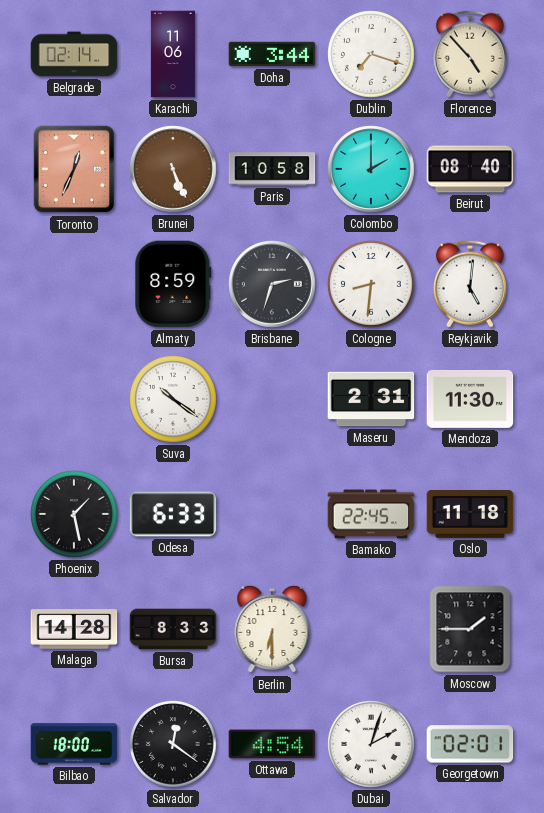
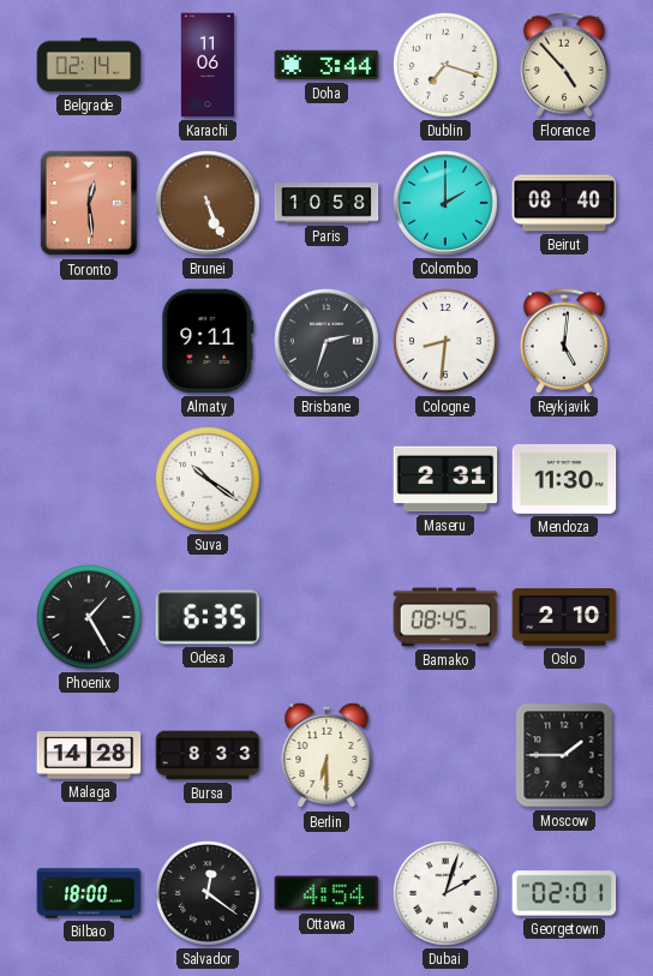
Toronto: 12:34 -> 12:29 (89, 203)
Almaty: 8:59 -> 9:11 (208, 341)
Phoenix: 1:28 -> 1:25 (90, 618)
Odesa: 6:33 -> 6:35 (208, 617)
Bamako: 22:45 -> 08:45 (445, 617)
Oslo: 11:18 -> 2:10 (564, 617)
